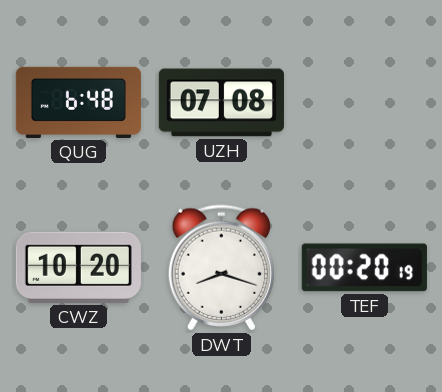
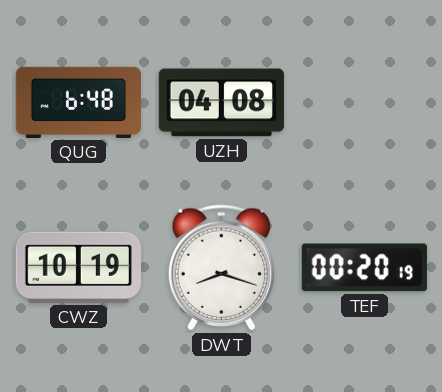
UZH: 07:08 -> 04:08 (221, 103)
CWZ: 10:20 -> 10:19 (78, 267)
